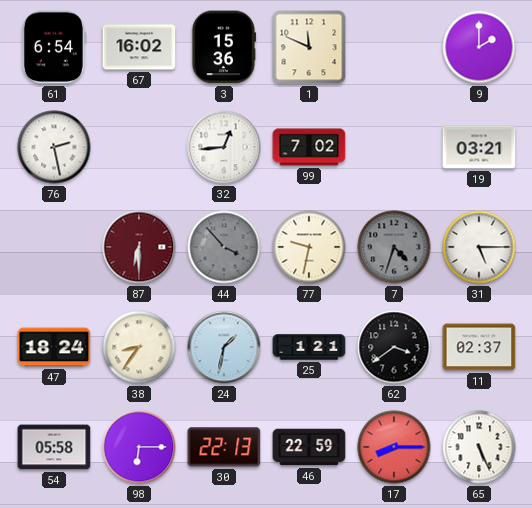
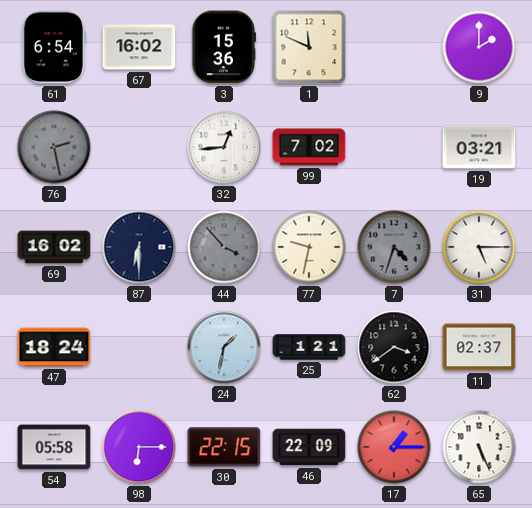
76 dial: white -> grey (54, 147)
69: none -> 16:02 (54, 247)
87 dial: burgundy -> navy (139, 247)
38: 8:36 -> none (139, 347)
30: 22:13 -> 22:15 (224, 447)
46: 22:59 -> 22:09 (309, 447)
17: 8:15 -> 1:15 (394, 447)
